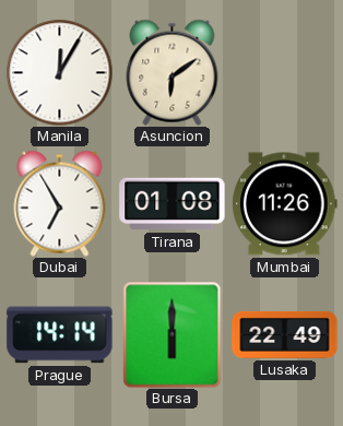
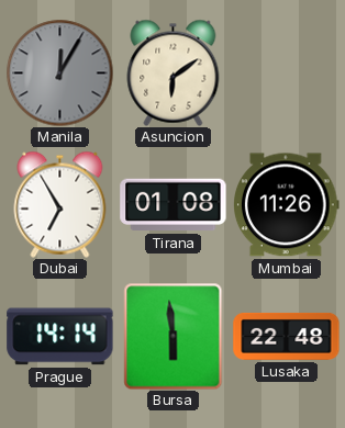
Manila dial: white -> grey (59, 72)
Bursa: 6:00 -> 5:59 (174, 336)
Lusaka: 22:49 -> 22:48 (287, 336)
